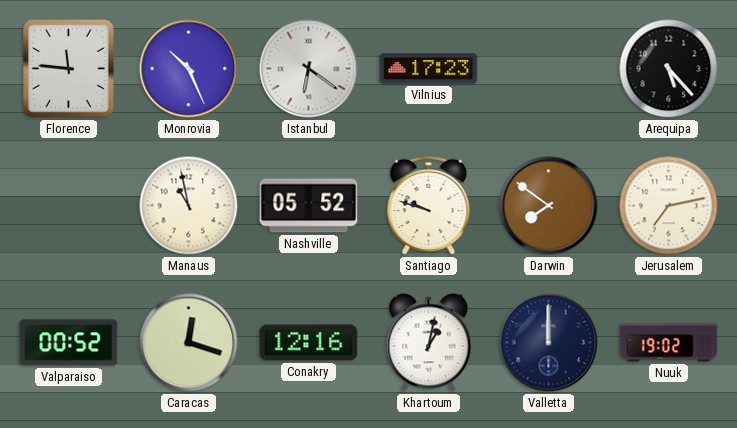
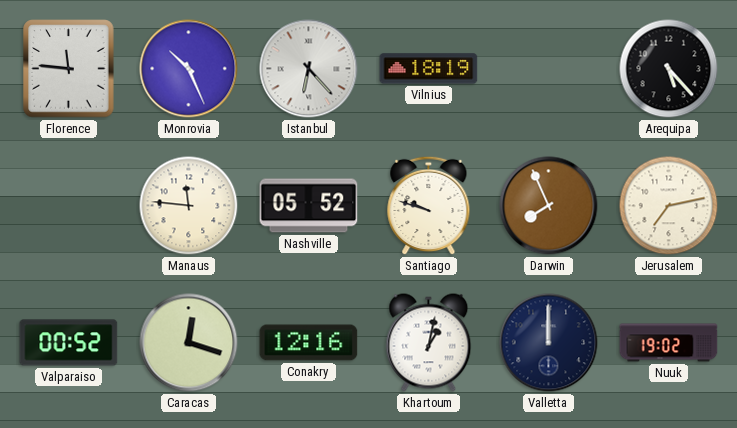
Istanbul: 6:21 -> 6:23 (309, 69)
Vilnius: 17:23 -> 18:19 (429, 69)
Manaus: 10:58 -> 11:46 (189, 206)
Darwin: 7:51 -> 7:56 (549, 206)
